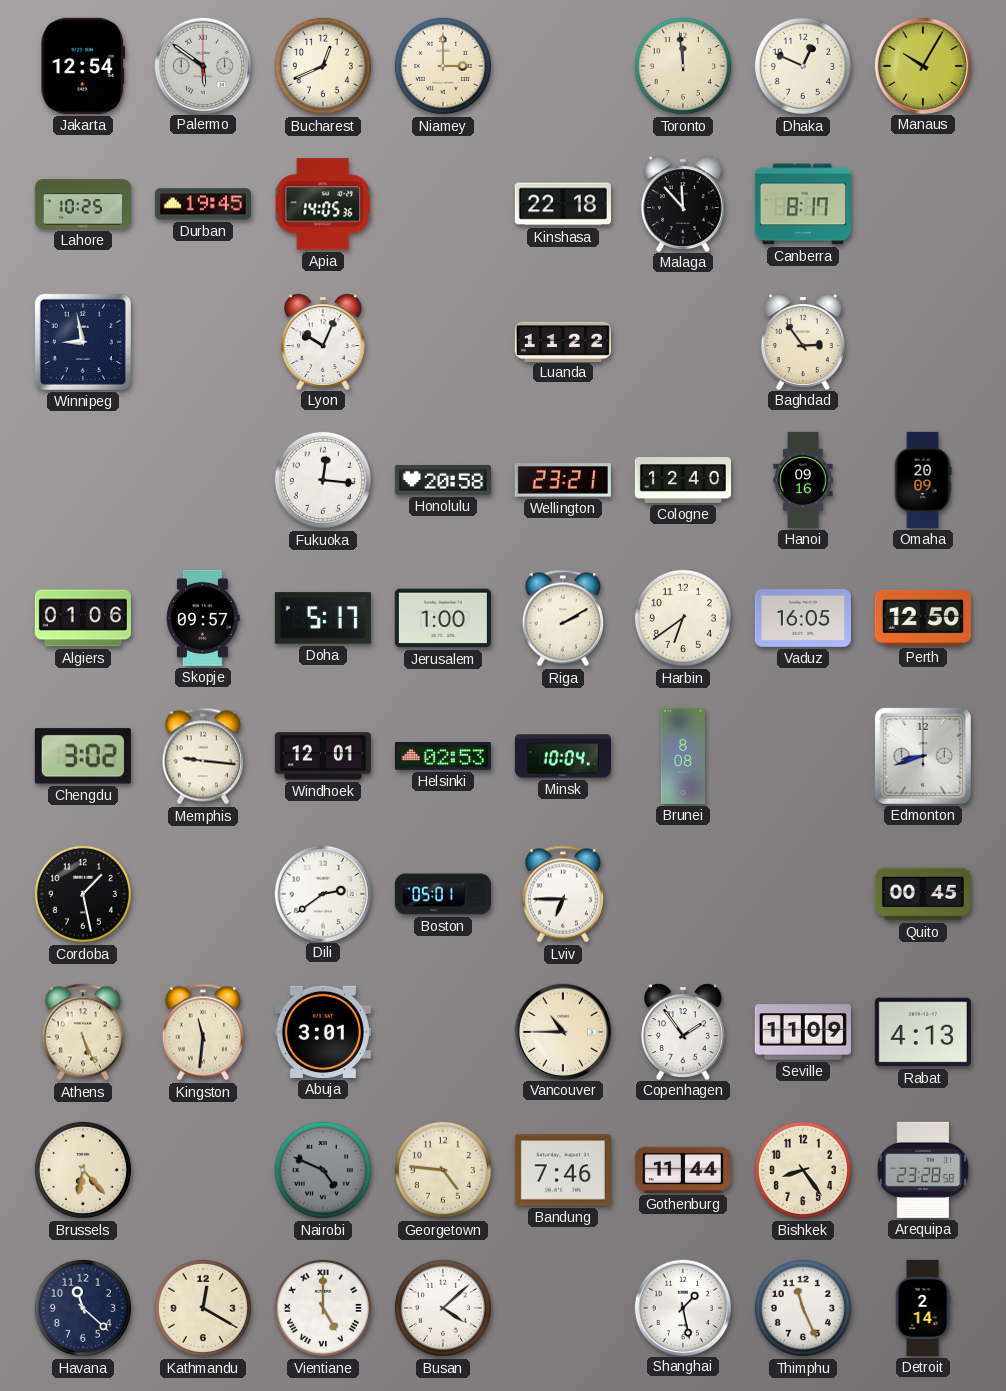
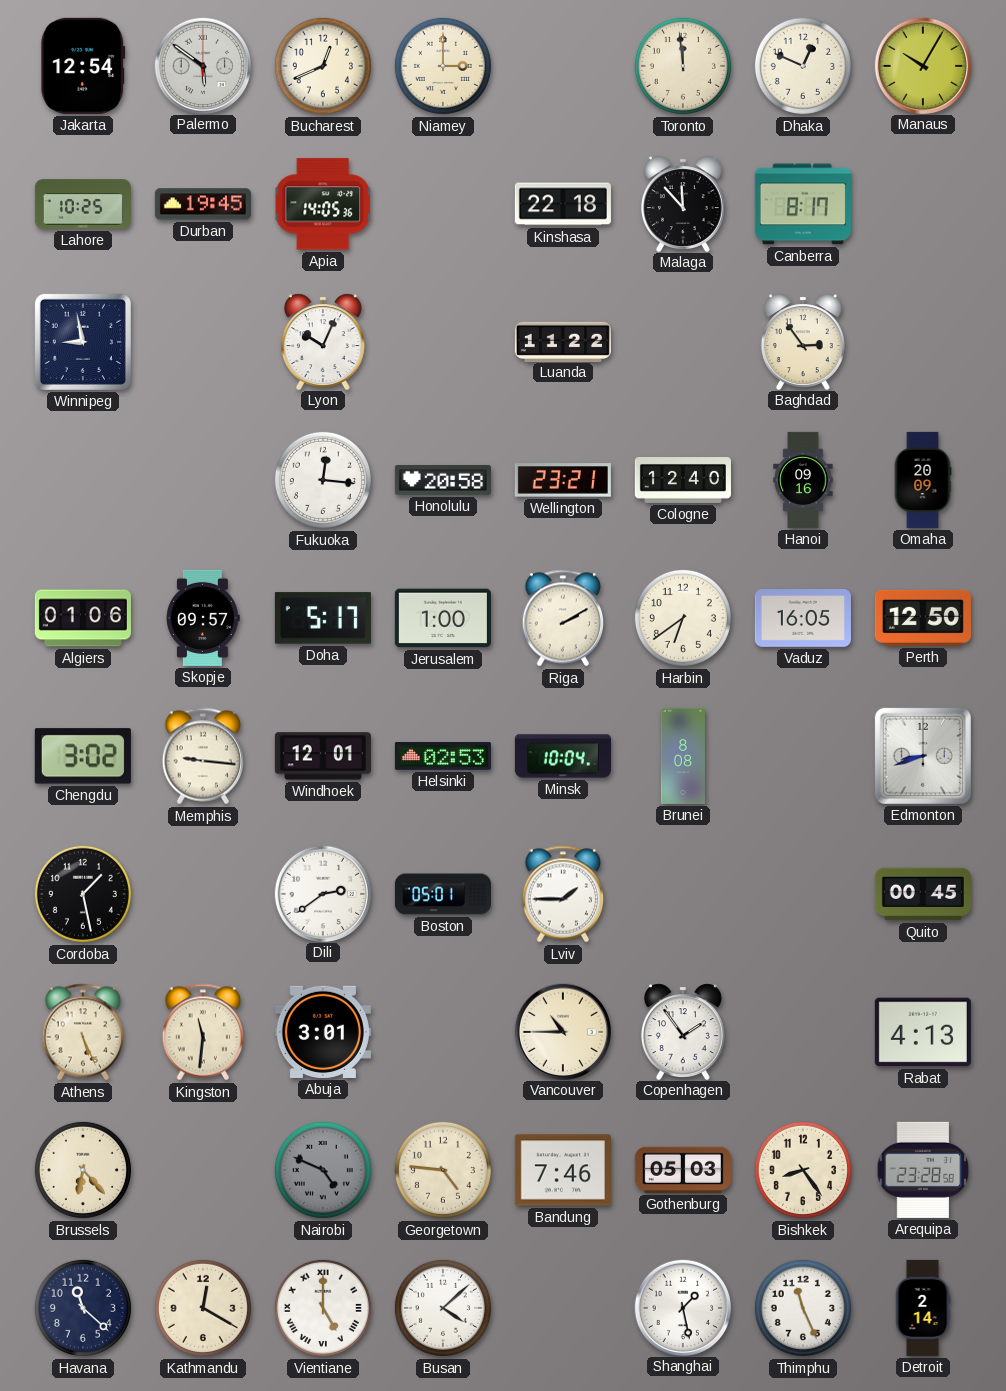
Lviv: 6:45 -> 1:45 (562, 894)
Seville: 11:09 -> none (803, 1032)
Gothenburg: 11:44 -> 05:03 (683, 1170)
